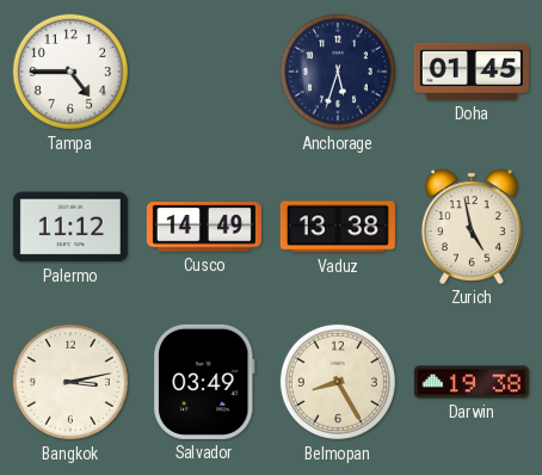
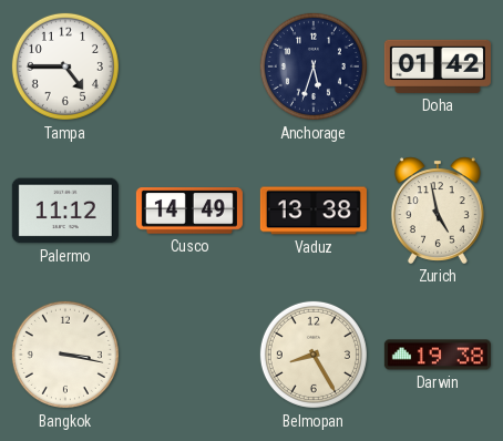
Doha: 01:45 -> 01:42 (438, 66)
Bangkok: 3:13 -> 3:17 (65, 355)
Salvador: 03:49 -> none (205, 382)
